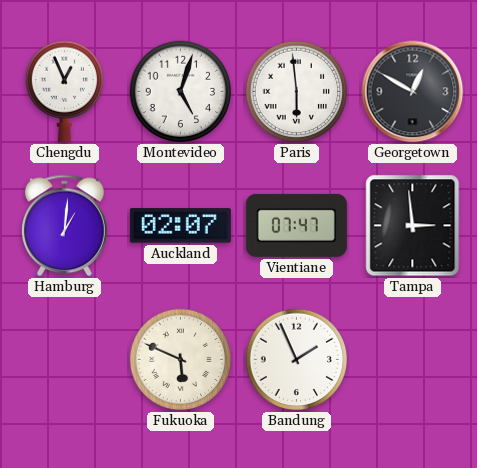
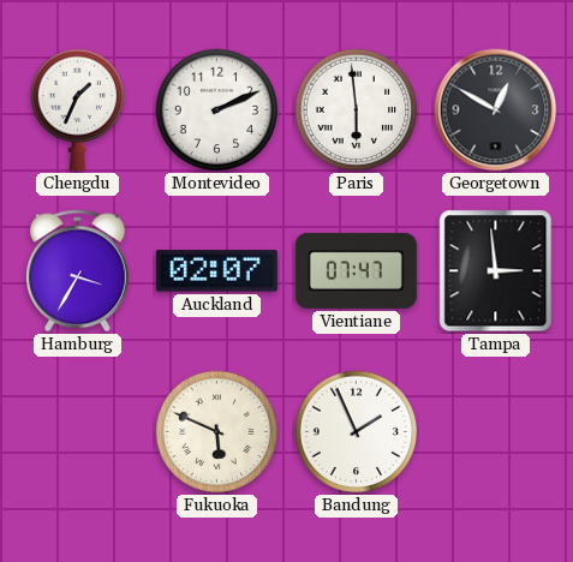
Chengdu: 12:56 -> 1:34 (77, 109)
Montevideo: 5:03 -> 2:11 (217, 110)
Hamburg: 1:01 -> 3:35 (78, 271)
